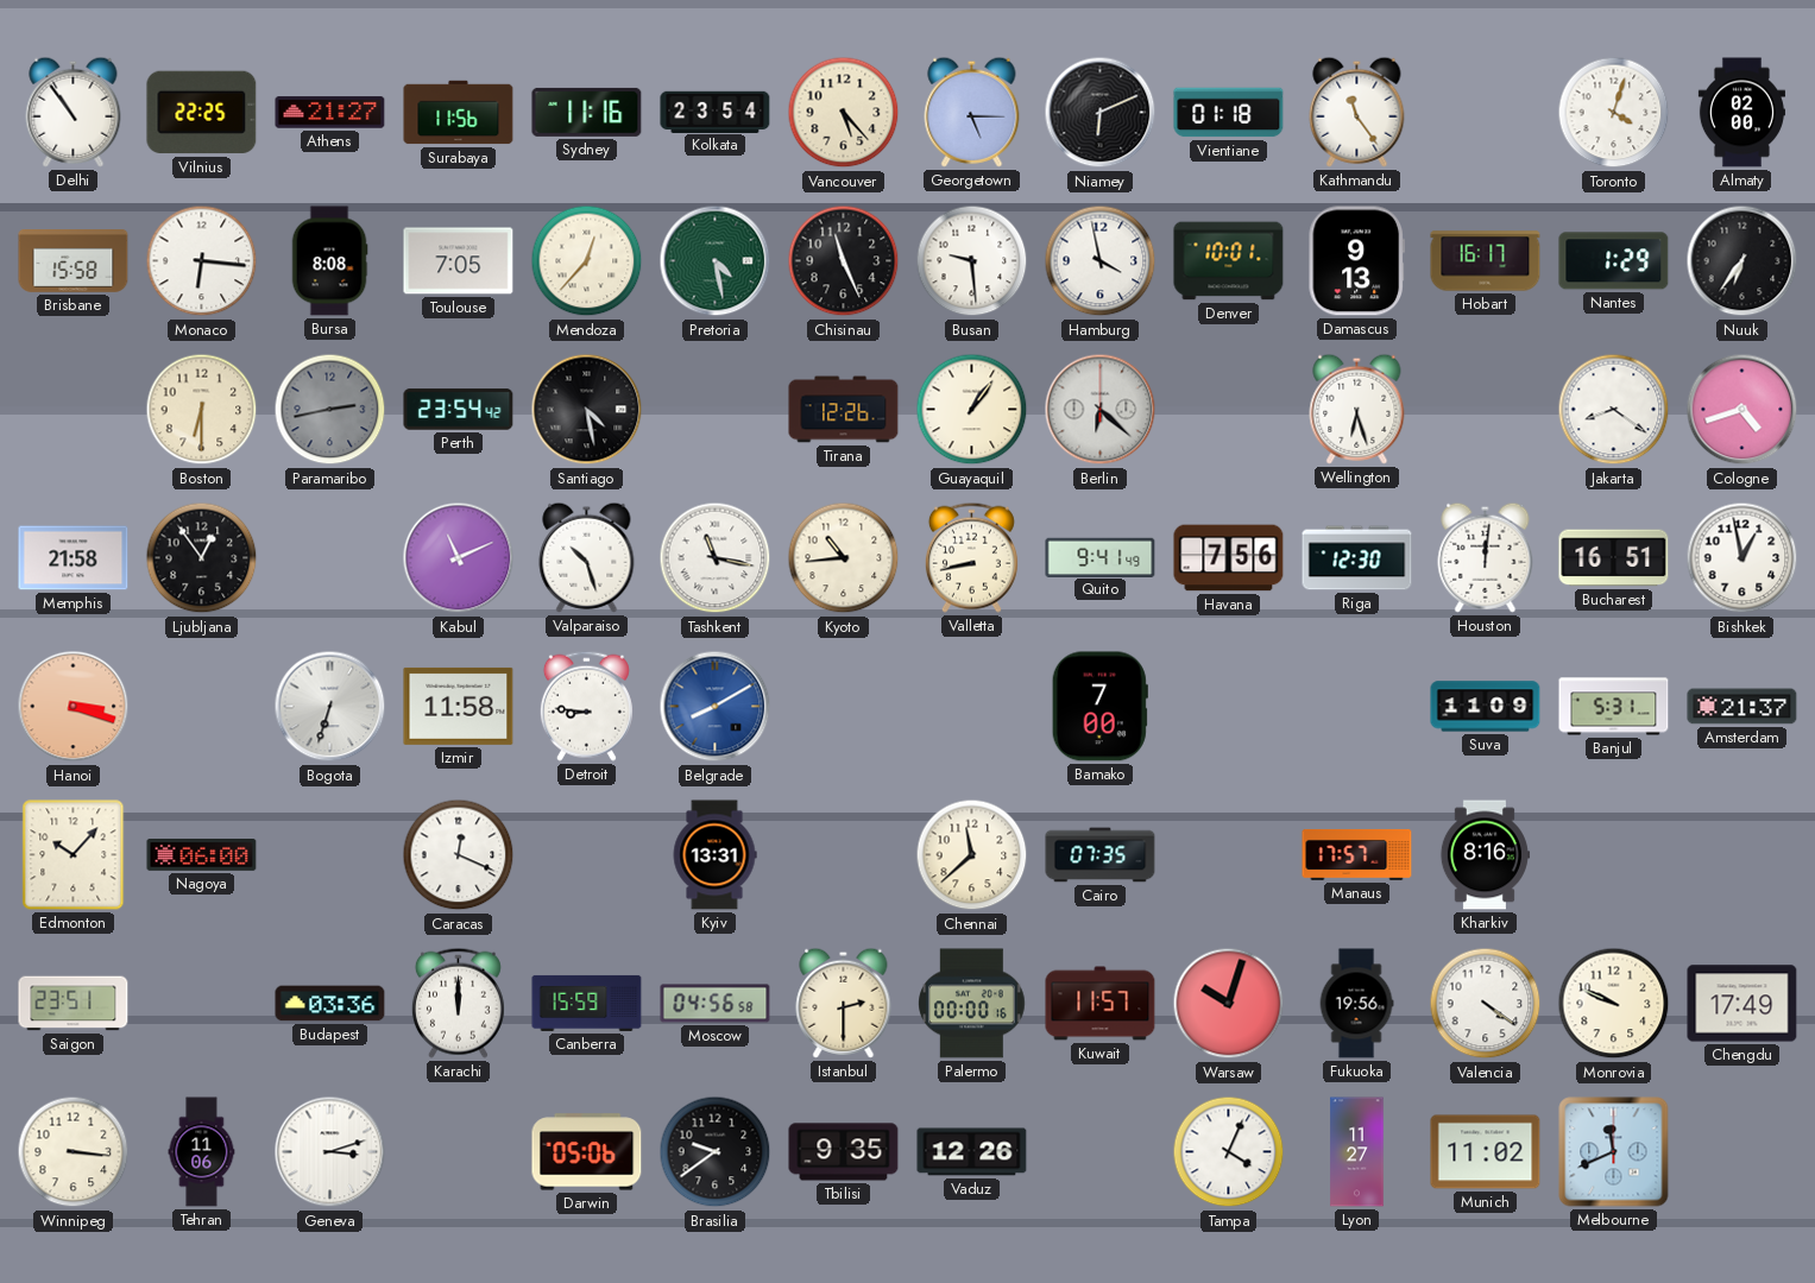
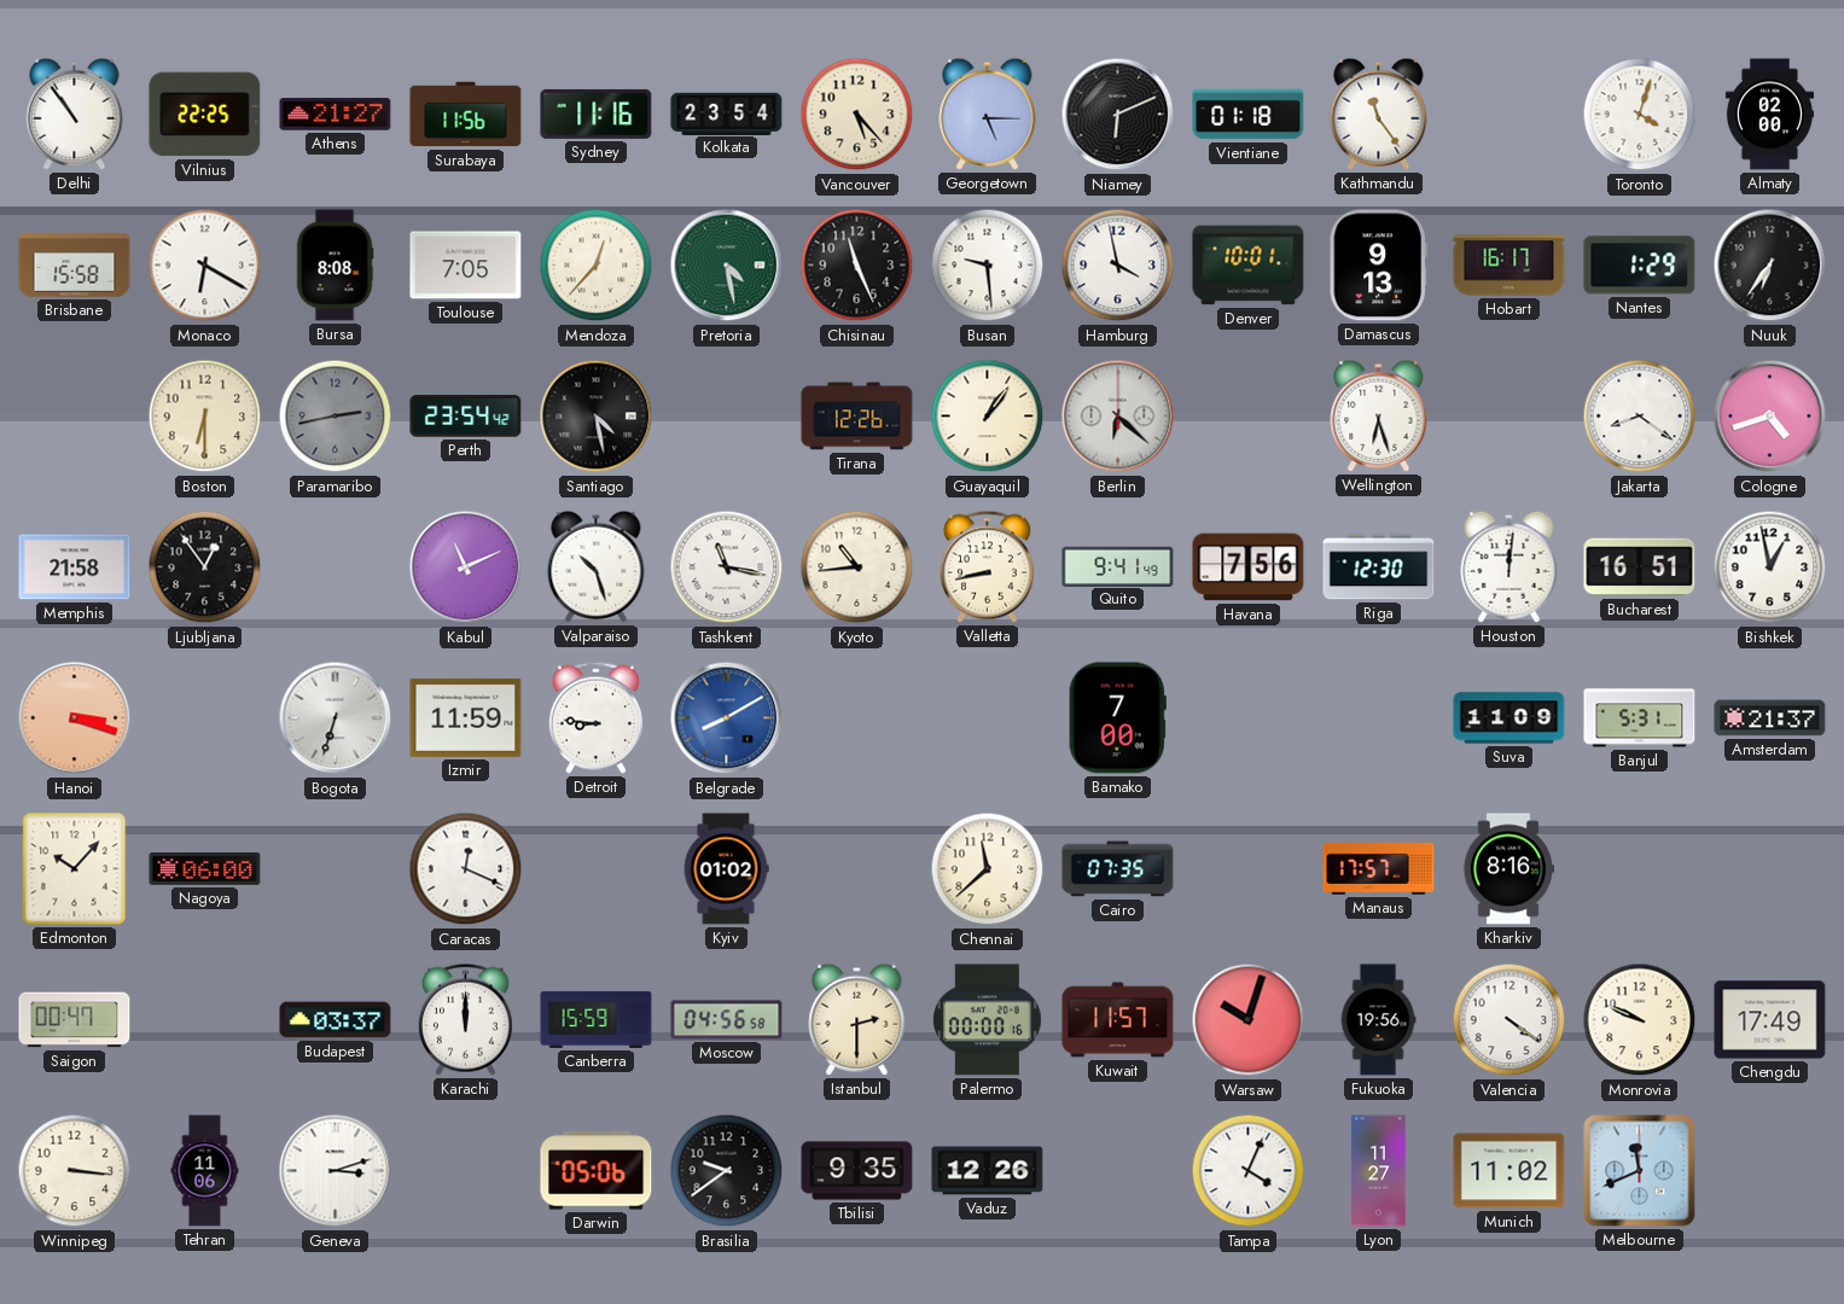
Monaco: 6:16 -> 6:20 (205, 266)
Izmir: 11:58 -> 11:59 (466, 717)
Kyiv: 13:31 -> 01:02 (726, 869)
Saigon: 23:51 -> 00:47 (75, 1020)
Budapest: 03:36 -> 03:37 (336, 1020)
